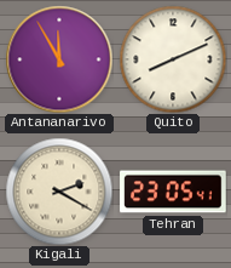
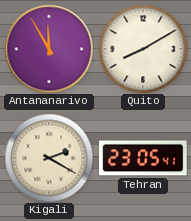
Quito: 8:11 -> 8:10 (143, 49)
